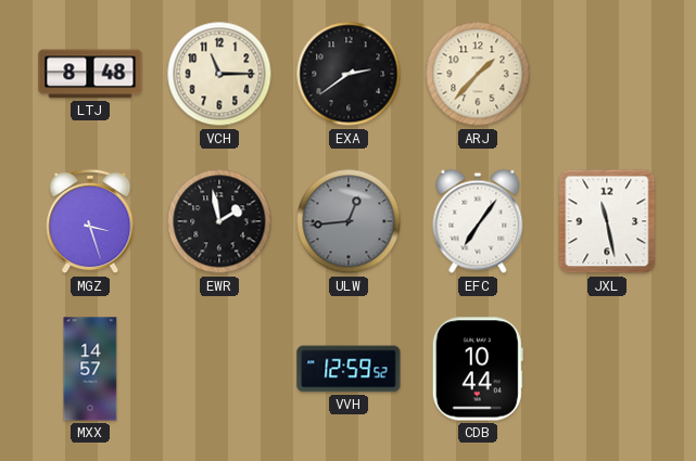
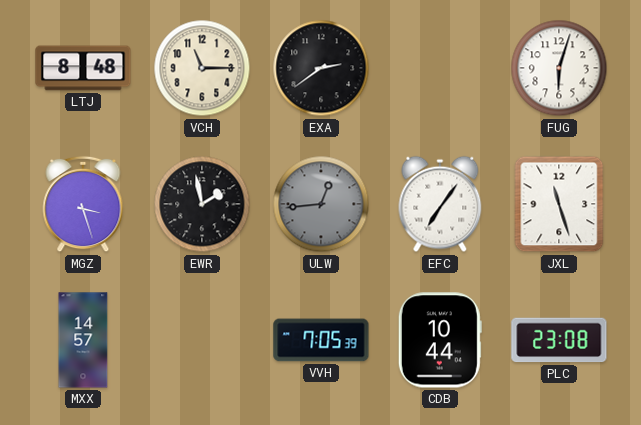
ARJ: 1:37 -> none (478, 74)
FUG: none -> 6:03 (559, 68)
JXL: 11:28 -> 11:27 (559, 204)
VVH: 12:59 -> 7:05 (321, 340)
PLC: none -> 23:08 (559, 340)
